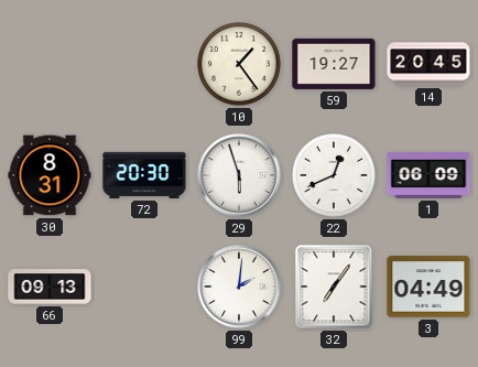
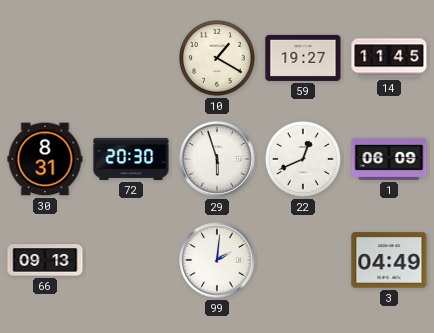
10: 1:24 -> 1:20 (218, 59)
14: 20:45 -> 11:45 (389, 58)
32: 7:06 -> none (334, 287)
